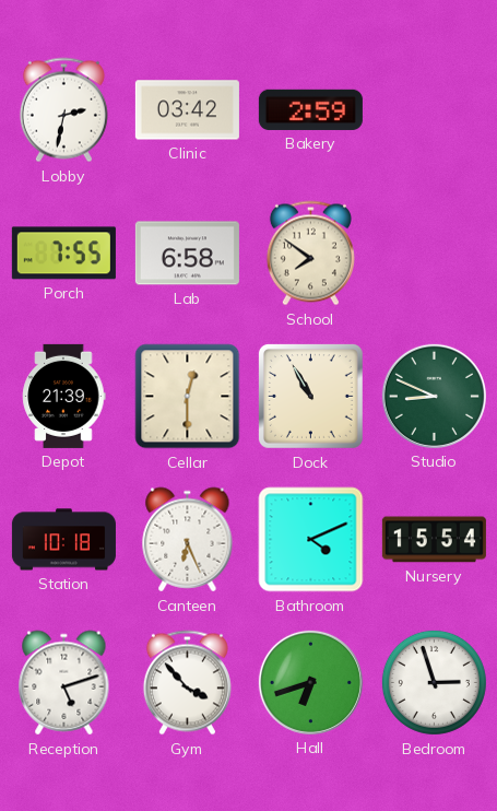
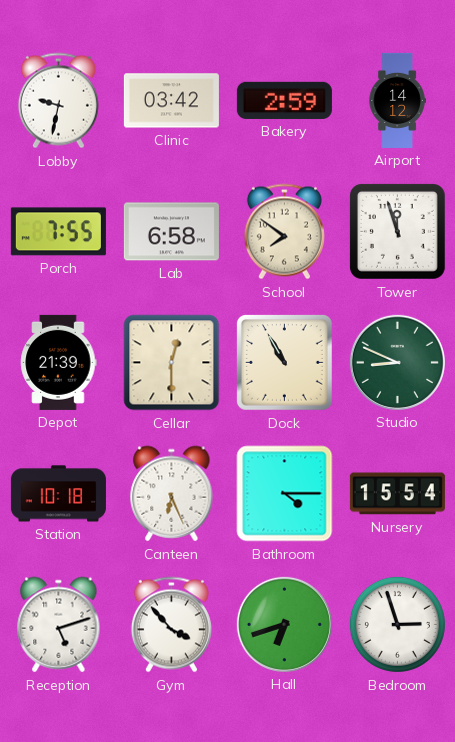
Lobby: 2:32 -> 9:32 (58, 101)
Airport: none -> 14:12 (397, 100)
Tower: none -> 11:57 (397, 231)
Bathroom: 4:11 -> 4:15 (285, 494)
